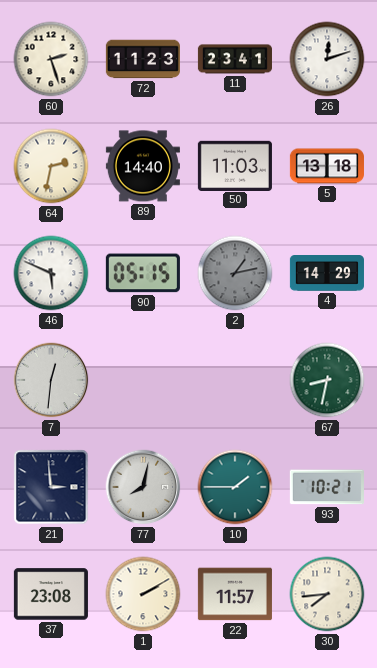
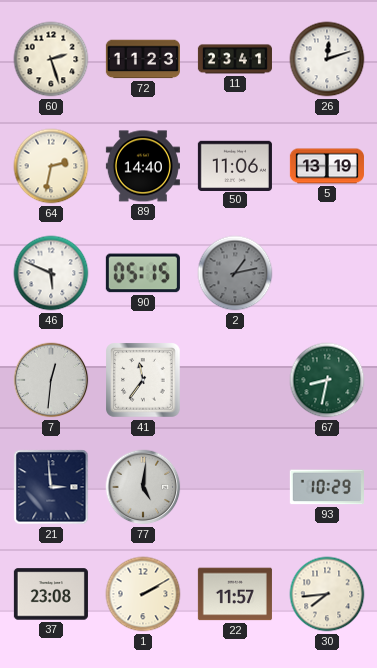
50: 11:03 -> 11:06 (235, 165)
5: 13:18 -> 13:19 (327, 166)
4: 14:29 -> none (327, 273)
41: none -> 11:36 (144, 381)
77: 8:02 -> 5:01 (143, 487)
10: 1:45 -> none (235, 487)
93: 10:21 -> 10:29 (327, 487)
